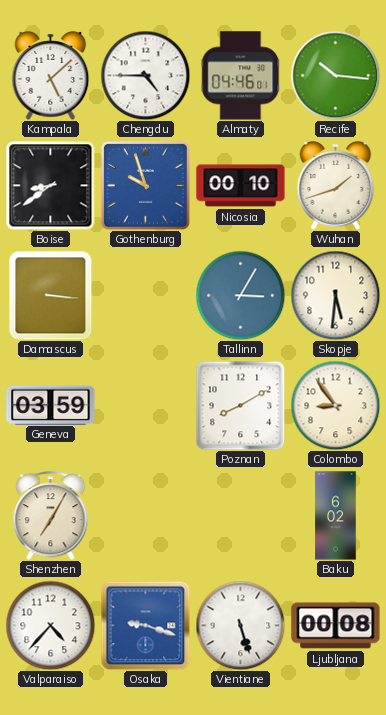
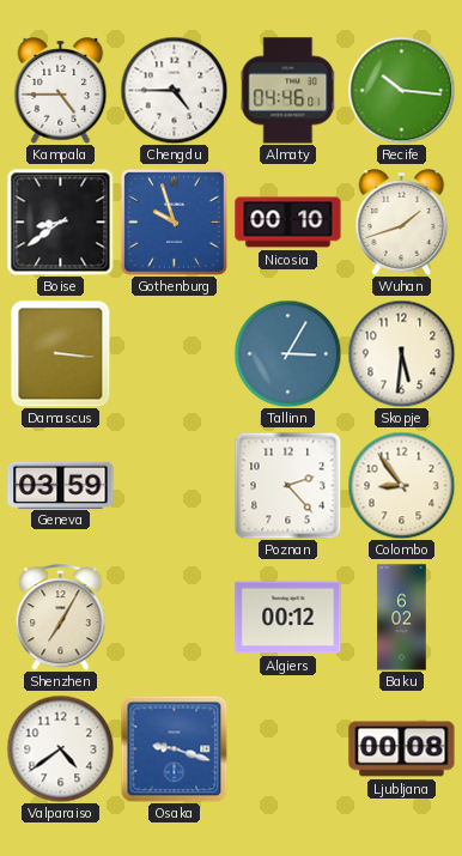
Kampala: 5:08 -> 4:45 (61, 91)
Poznan: 8:10 -> 2:23 (287, 485)
Algiers: none -> 00:12 (288, 618)
Valparaiso: 4:37 -> 4:39 (60, 748)
Vientiane: 5:27 -> none (240, 625)
